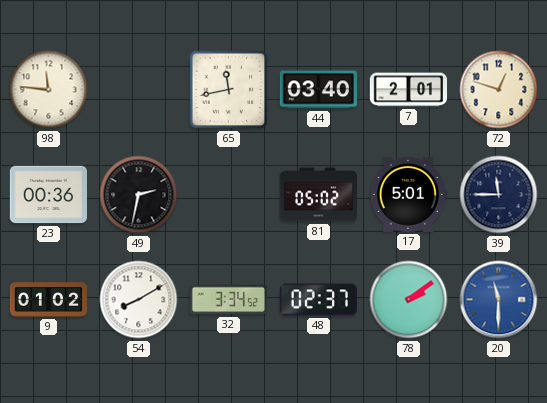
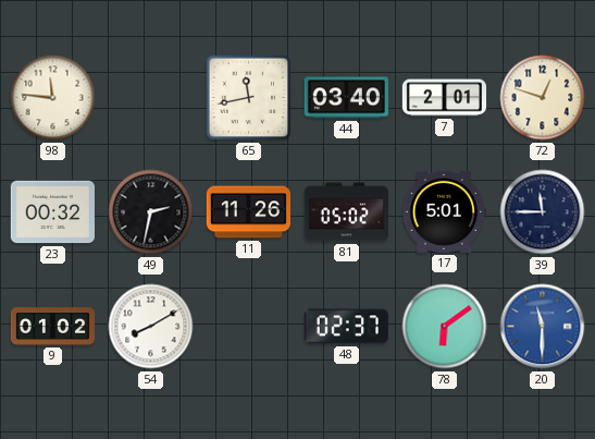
23: 00:36 -> 00:32 (52, 212)
11: none -> 11:26 (248, 212)
32: 3:34 -> none (228, 300)
78: 2:09 -> 6:09 (445, 327)
